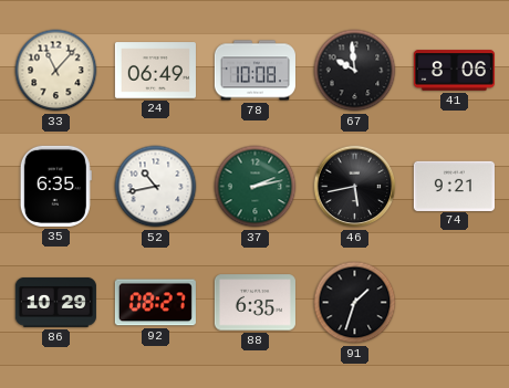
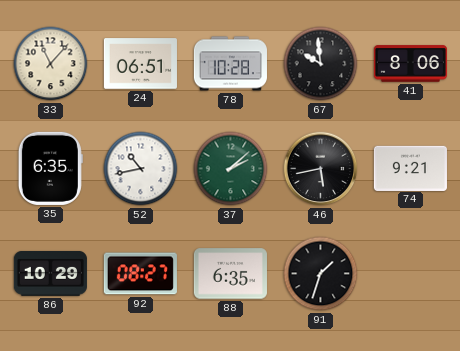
24: 06:49 -> 06:51 (140, 64)
78: 10:08 -> 10:28 (230, 64)
37: 2:13 -> 2:08 (231, 169)
